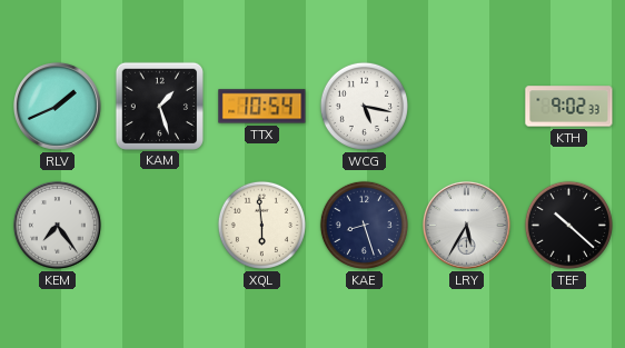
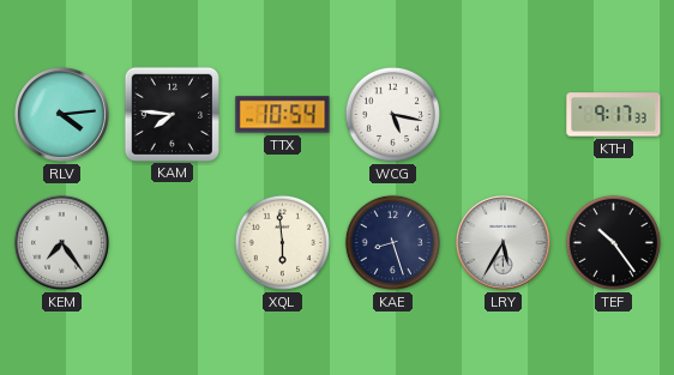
RLV: 1:41 -> 4:14 (62, 115)
KAM: 1:27 -> 7:46 (171, 114)
KTH: 9:02 -> 9:17 (614, 115)
TEF: 10:22 -> 10:24 (613, 242)
